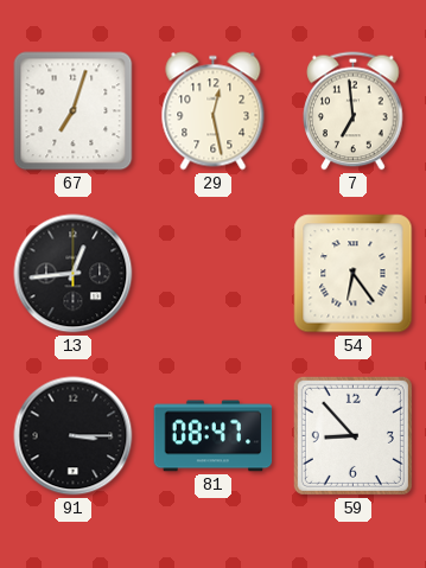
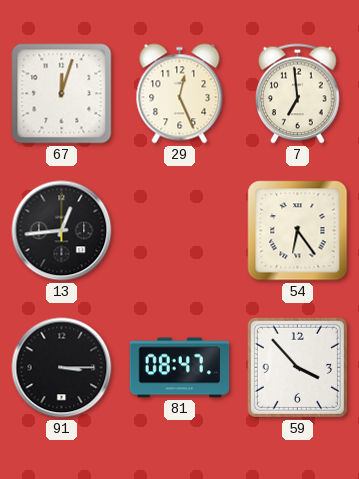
67: 7:03 -> 12:03 (62, 94)
29: 12:28 -> 12:26 (180, 94)
59: 8:53 -> 3:53 (297, 367)
